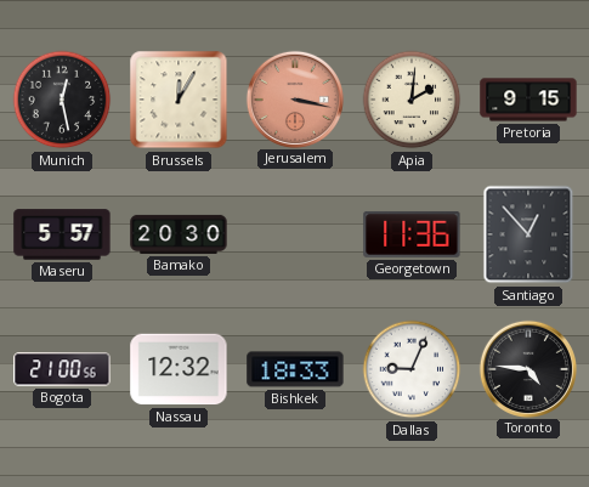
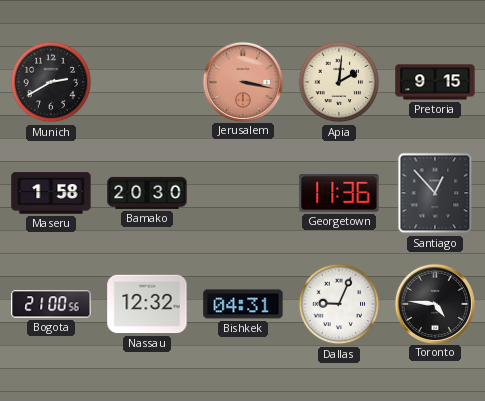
Munich: 12:28 -> 2:40 (51, 82)
Brussels: 12:05 -> none (179, 100)
Maseru: 5:57 -> 1:58 (51, 193)
Bishkek: 18:33 -> 04:31 (243, 304)
